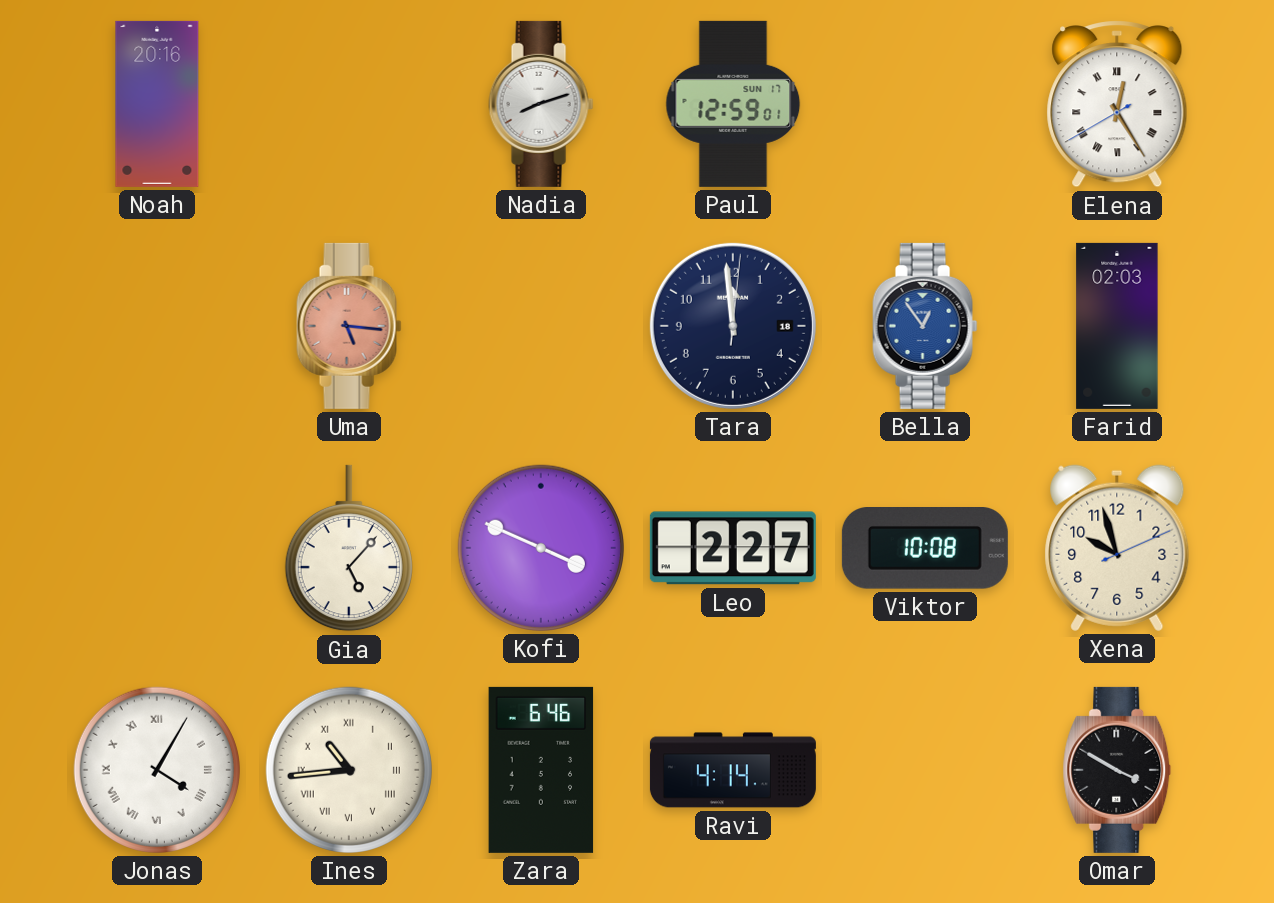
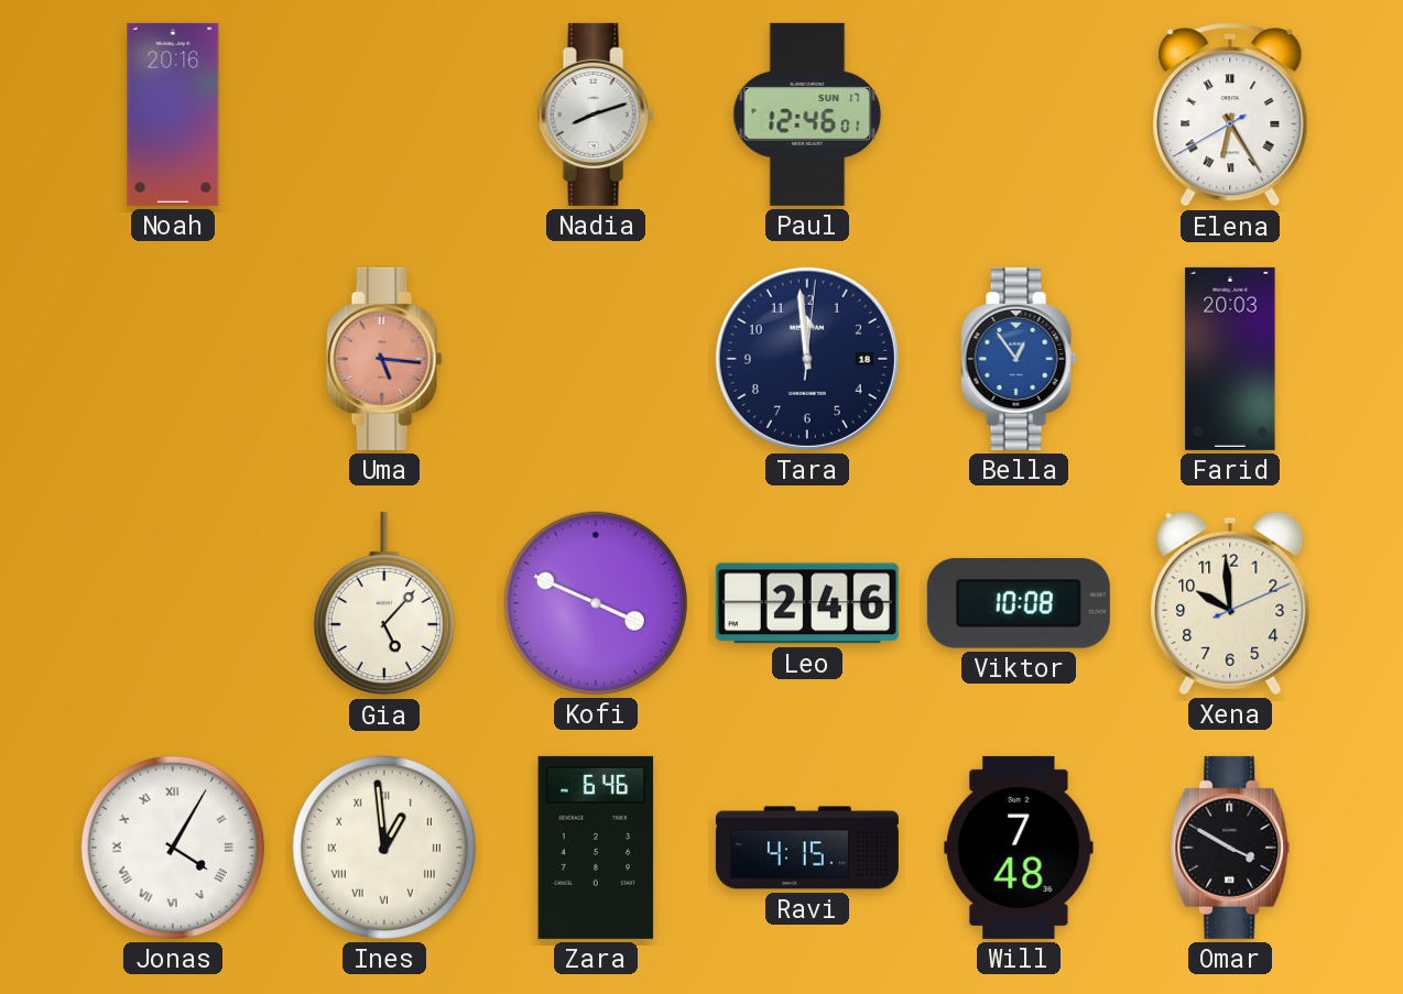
Paul: 12:59 -> 12:46 (807, 114)
Elena: 12:24 -> 6:24 (1230, 114)
Farid: 02:03 -> 20:03 (1230, 359)
Leo: 2:27 -> 2:46 (807, 603)
Xena: 9:57 -> 9:59 (1230, 603)
Ines: 10:44 -> 12:59 (384, 848)
Ravi: 4:14 -> 4:15 (807, 848)
Will: none -> 7:48 (1019, 848)
